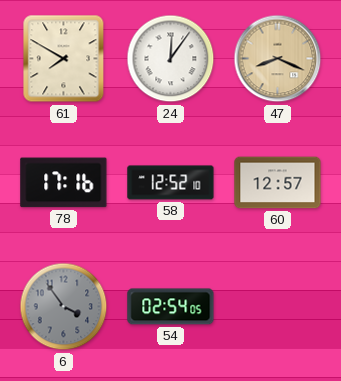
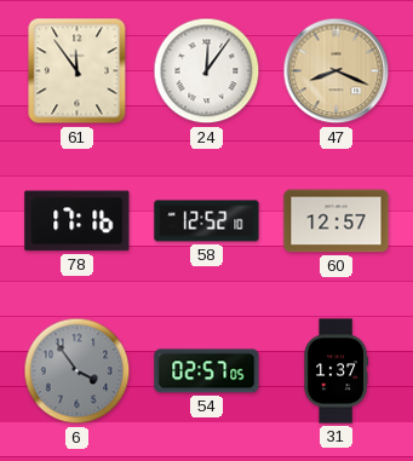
61: 7:50 -> 11:54 (78, 71)
54: 02:54 -> 02:57 (207, 371)
31: none -> 1:37 (335, 371)
